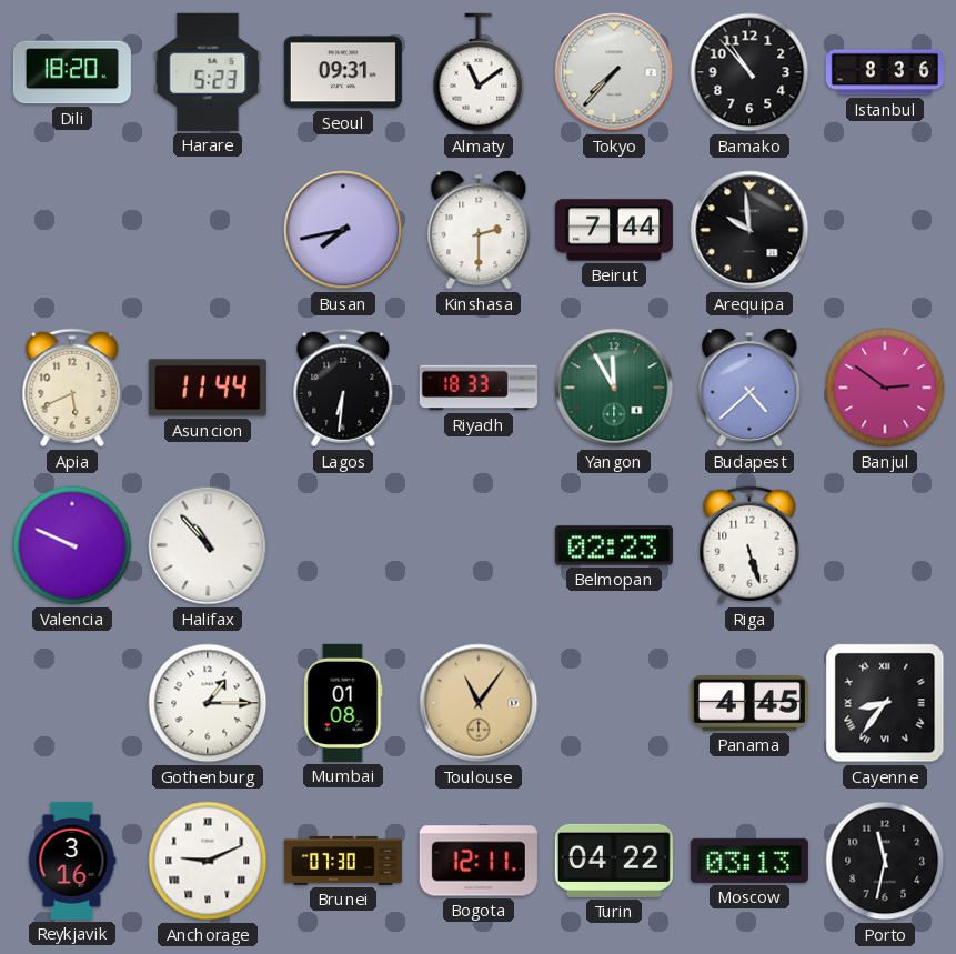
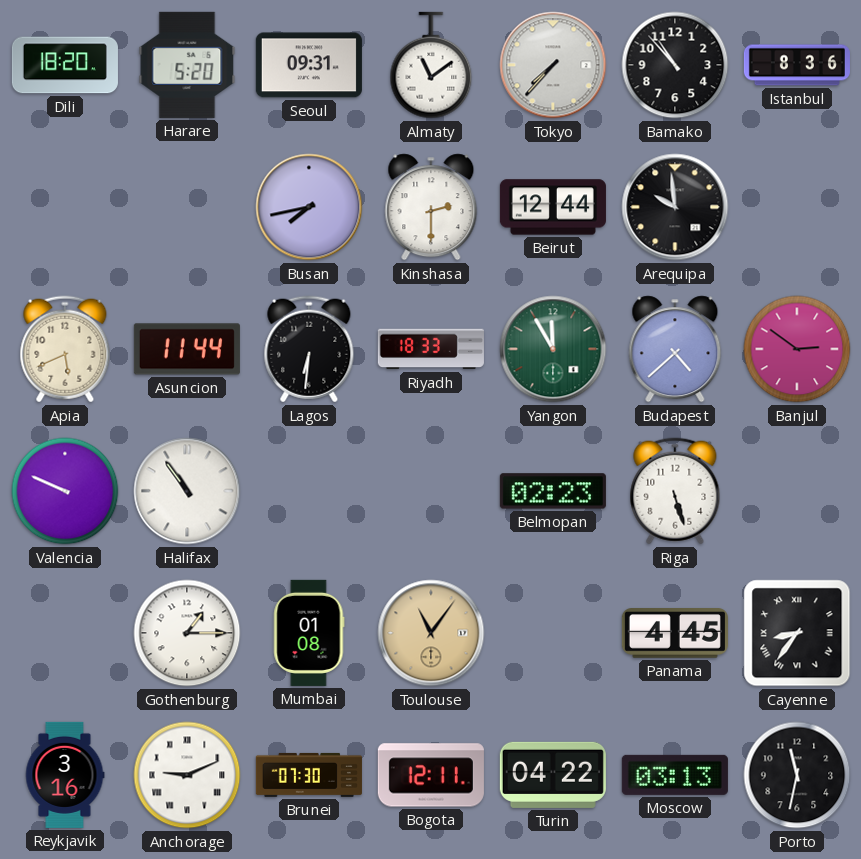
Harare: 5:23 -> 5:20 (187, 65)
Beirut: 7:44 -> 12:44 (553, 207)
Halifax: 10:53 -> 10:54 (187, 491)
